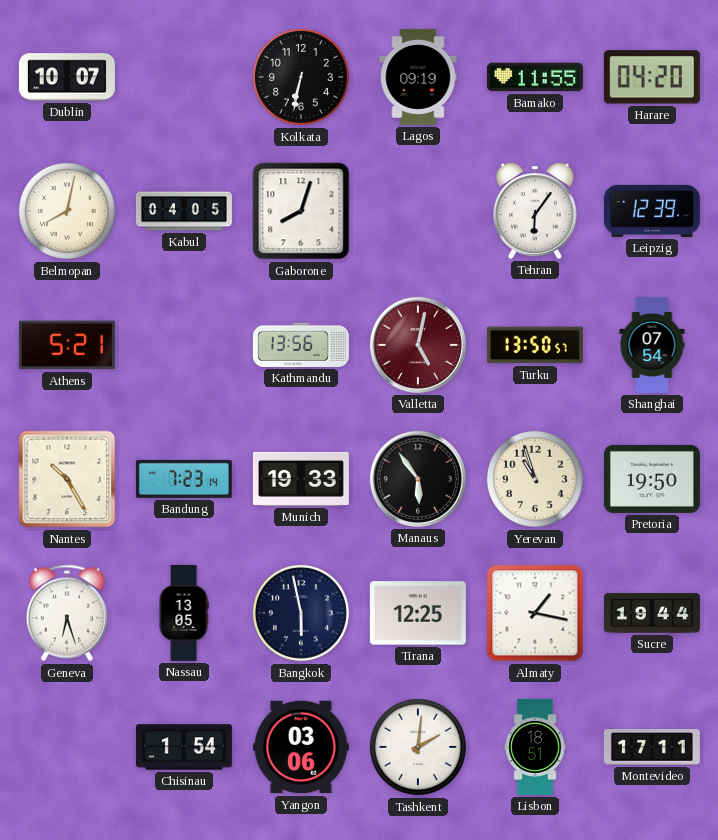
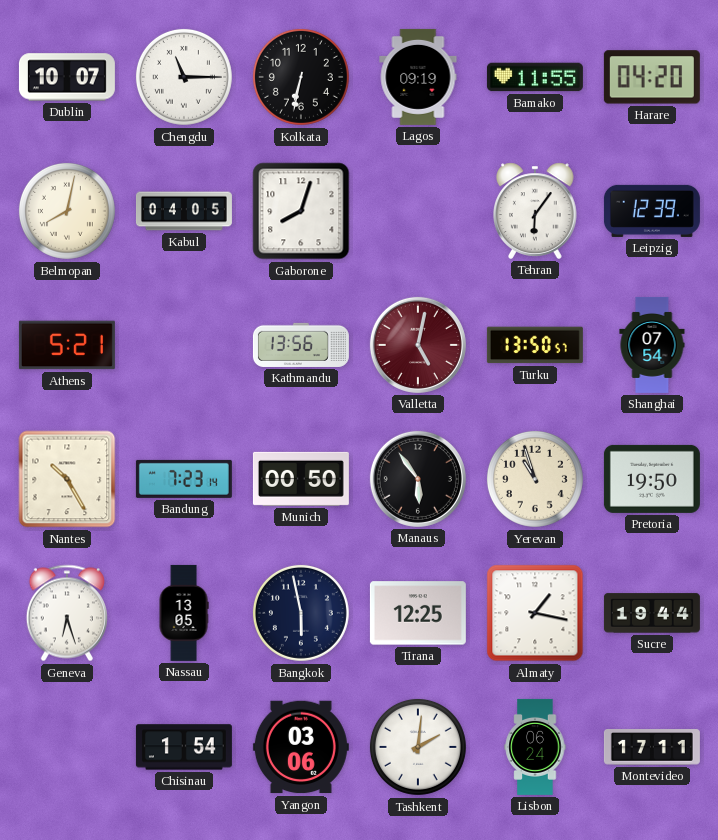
Chengdu: none -> 11:15 (184, 77)
Munich: 19:33 -> 00:50 (301, 479)
Lisbon: 18:51 -> 06:24 (535, 747)
